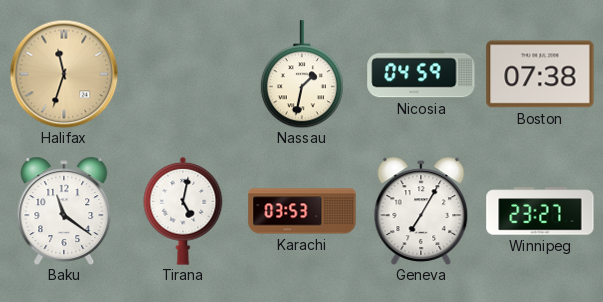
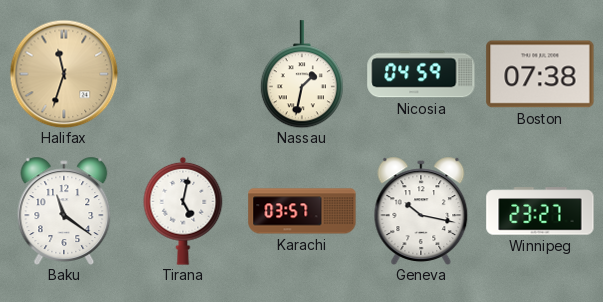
Karachi: 03:53 -> 03:57 (302, 211)
Geneva: 7:05 -> 10:17 (421, 211)
